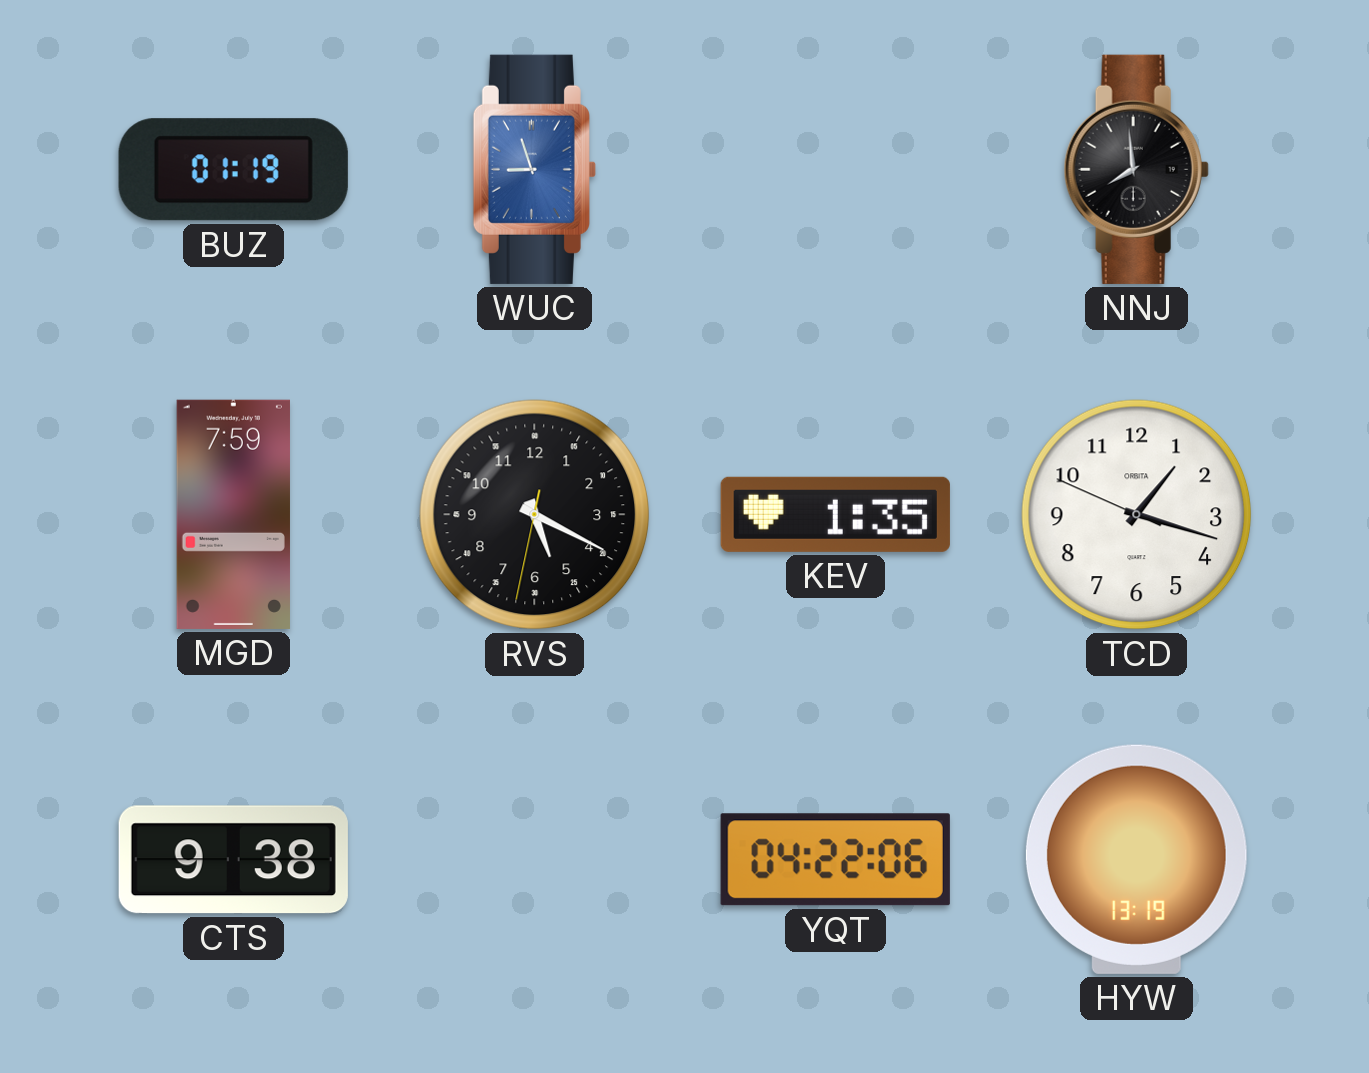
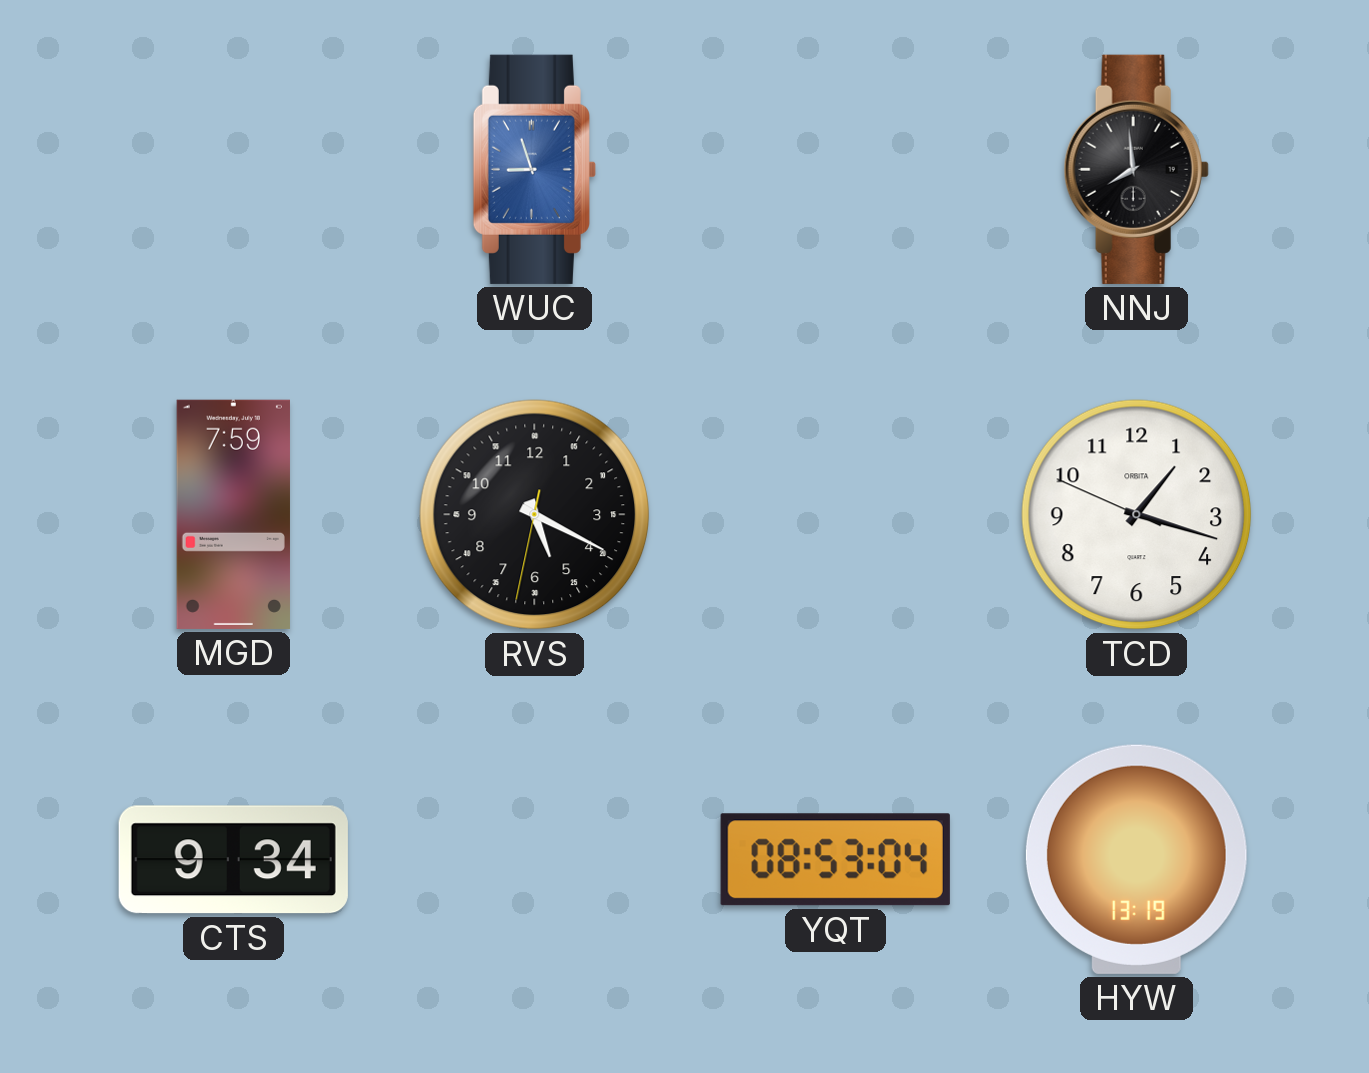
BUZ: 01:19 -> none (233, 170)
KEV: 1:35 -> none (835, 514)
CTS: 9:38 -> 9:34 (233, 860)
YQT: 04:22 -> 08:53 (835, 860)
